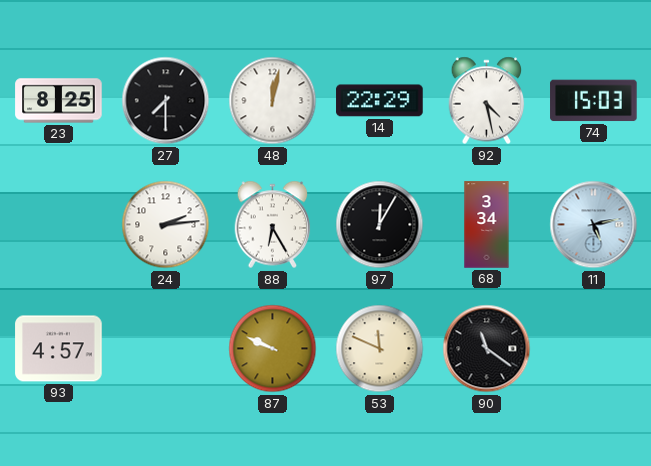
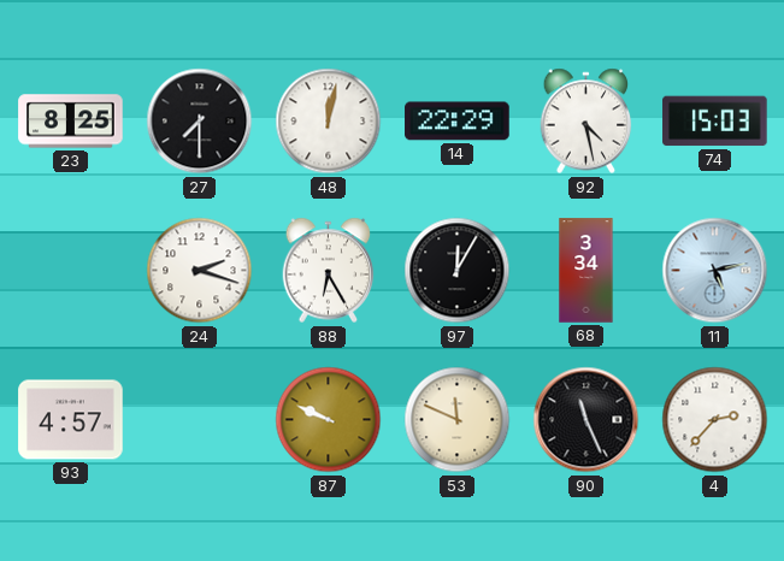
24: 2:14 -> 2:18 (200, 271)
90: 11:21 -> 11:26 (586, 420)
4: none -> 2:37 (715, 420)
